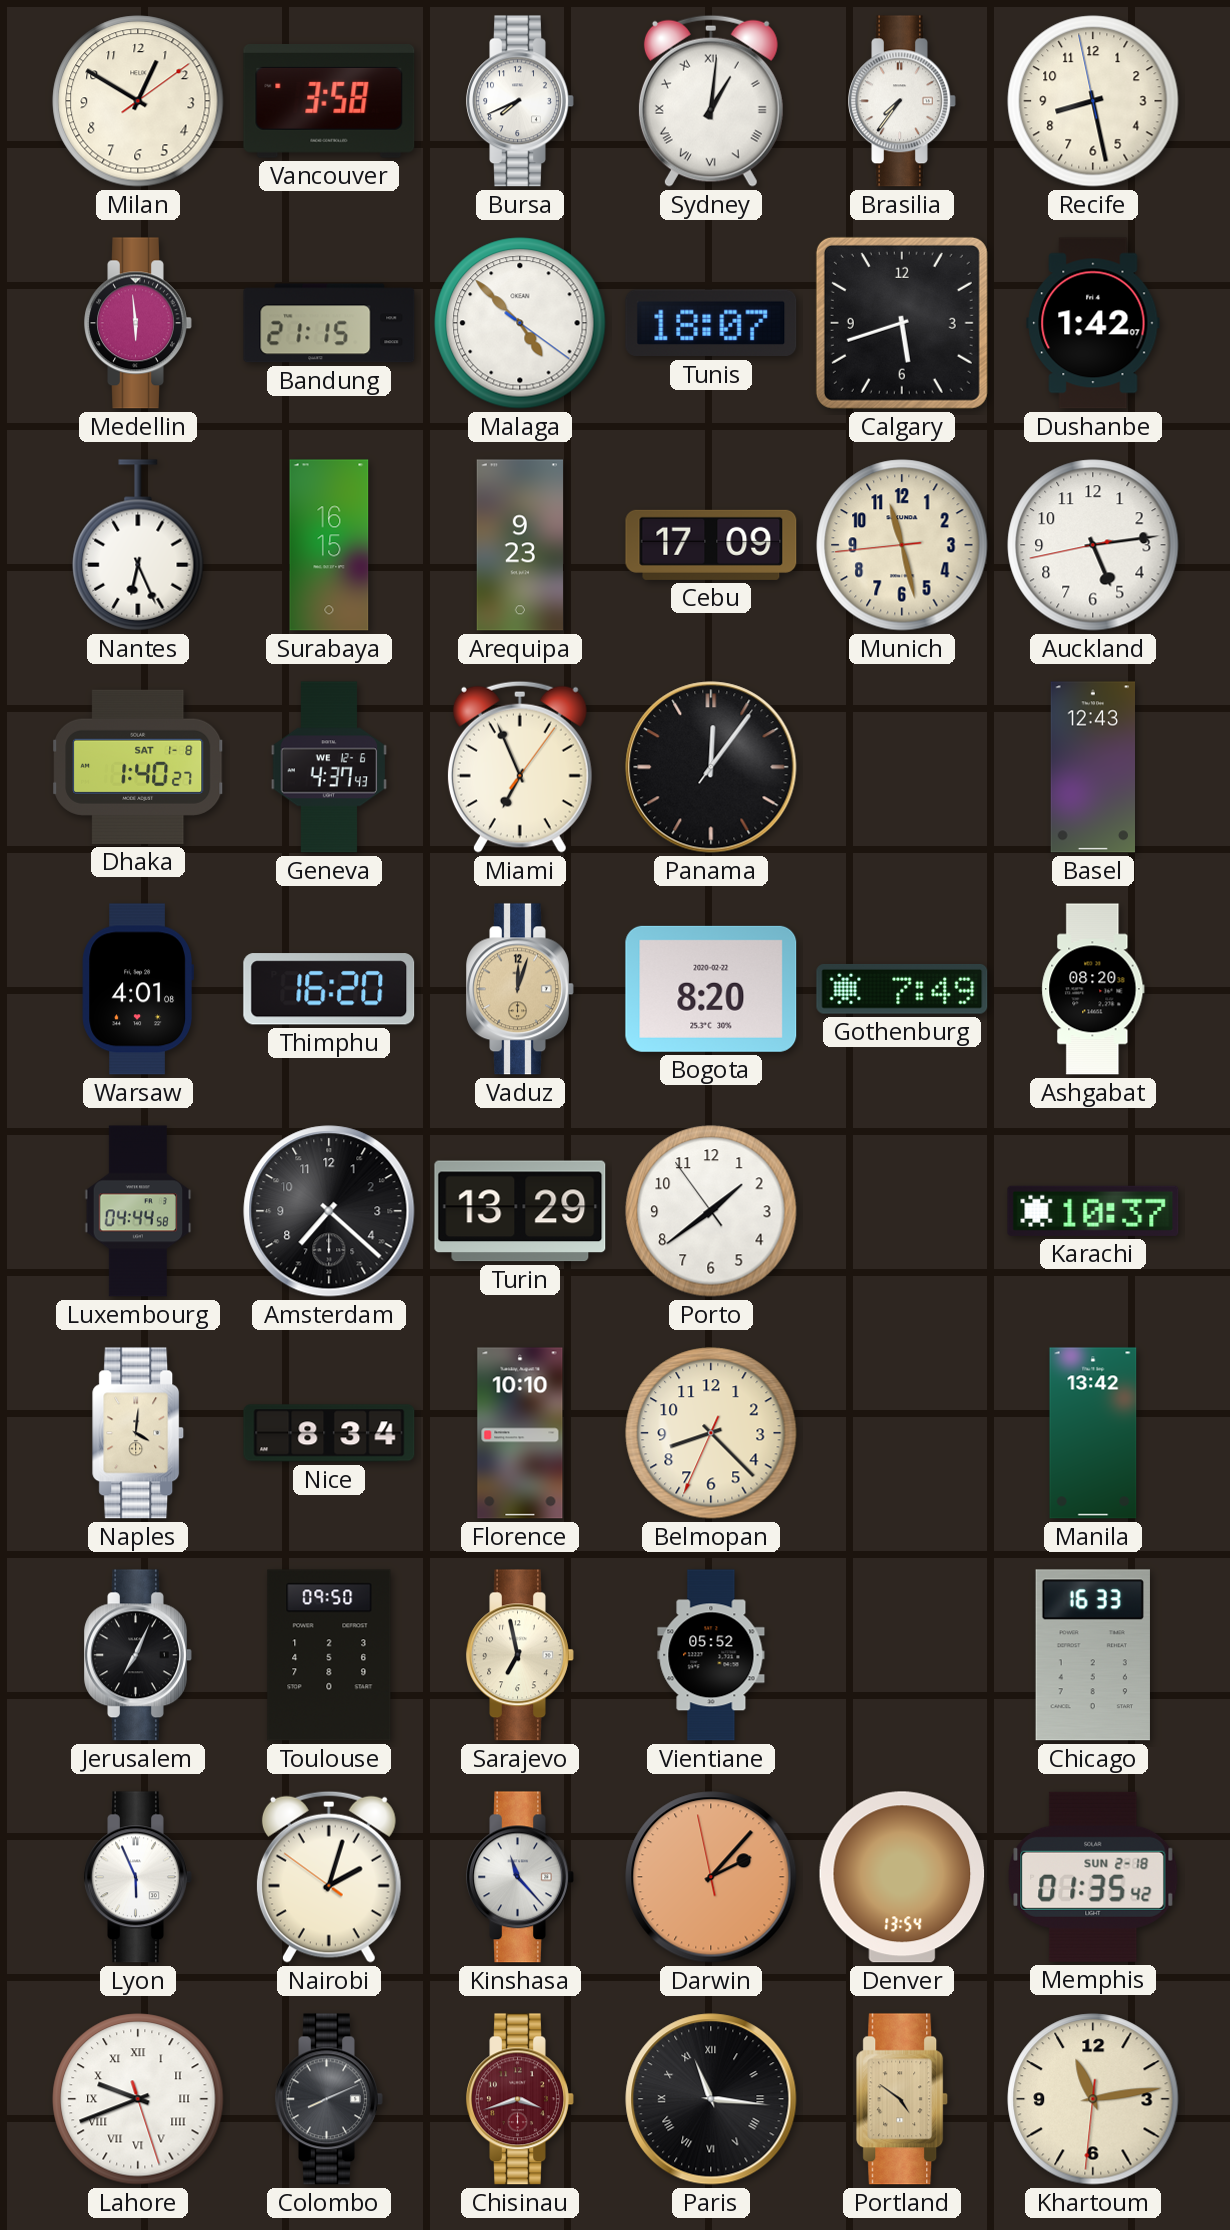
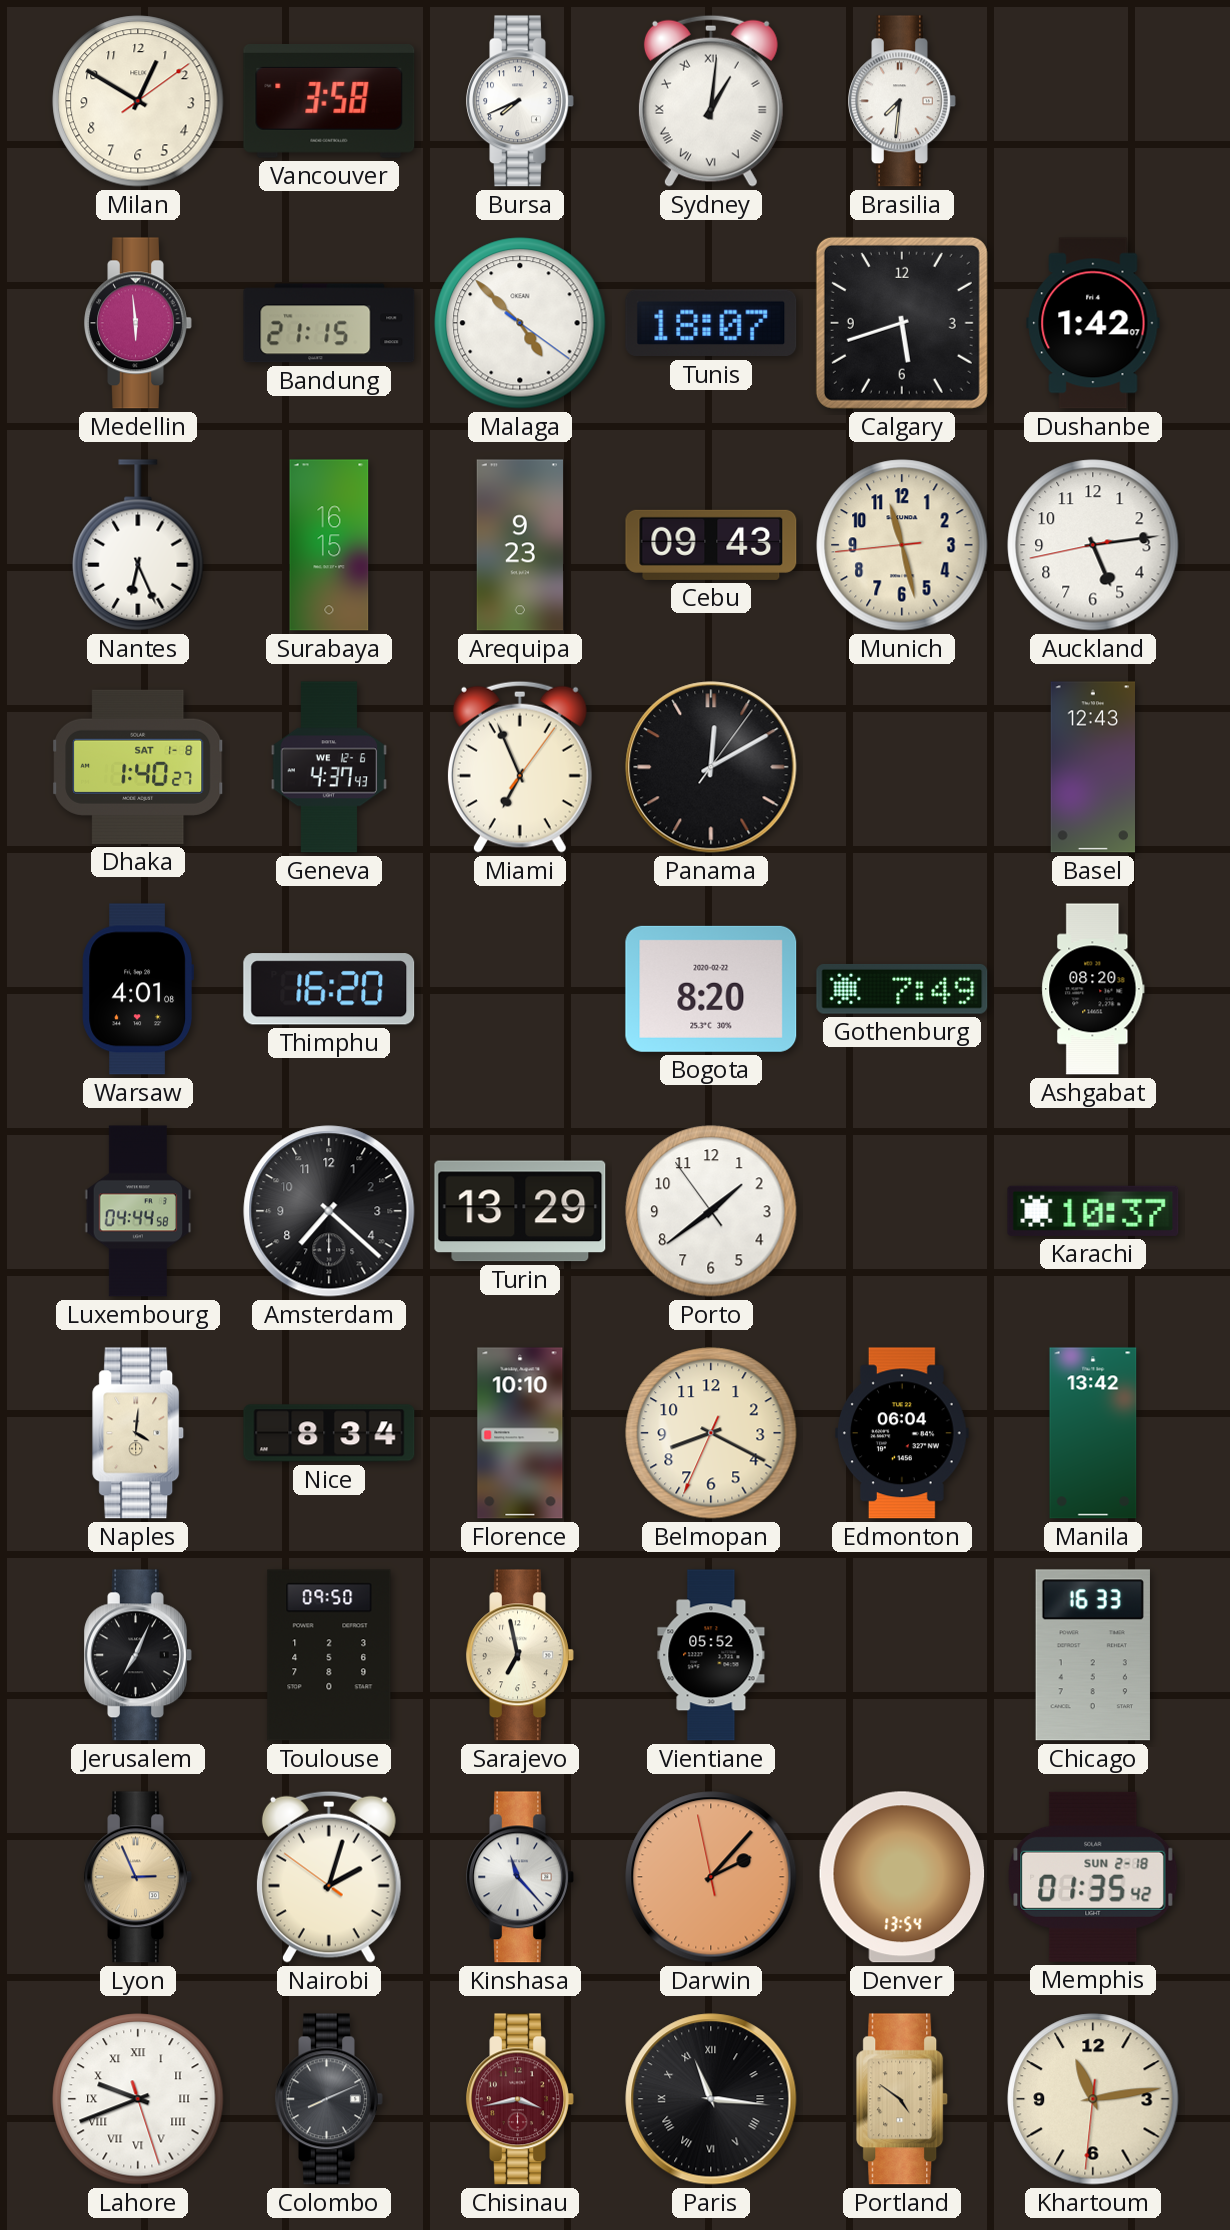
Brasilia: 7:36 -> 7:31 (902, 101)
Recife: 8:27 -> none (1093, 101)
Cebu: 17:09 -> 09:43 (711, 545)
Panama: 12:06 -> 12:10 (711, 767)
Vaduz: 12:03 -> none (520, 989)
Belmopan: 8:22 -> 8:19 (711, 1433)
Edmonton: none -> 06:04 (903, 1433)
Lyon: 5:56 -> 2:56 (138, 1877)
Lyon dial: white -> champagne (138, 1877)
Chisinau: 3:42 -> 3:43 (520, 2099)
